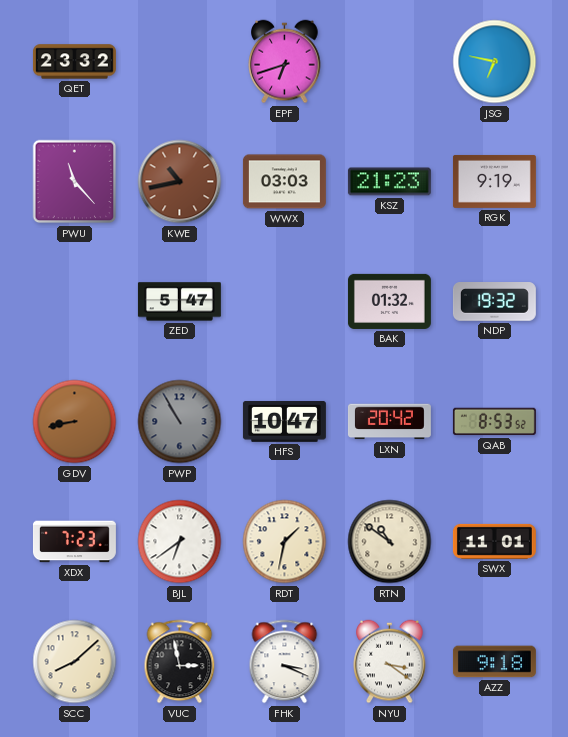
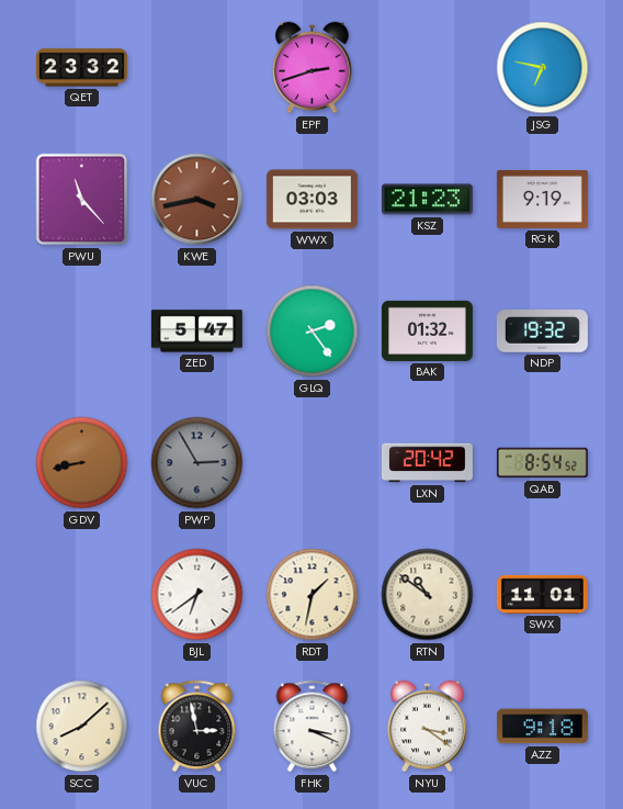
EPF: 6:42 -> 2:42 (313, 68)
KWE: 10:43 -> 3:43 (197, 200)
GLQ: none -> 2:24 (313, 332)
PWP: 10:55 -> 2:55 (197, 463)
HFS: 10:47 -> none (284, 421)
QAB: 8:53 -> 8:54 (542, 463)
XDX: 7:23 -> none (74, 542)
